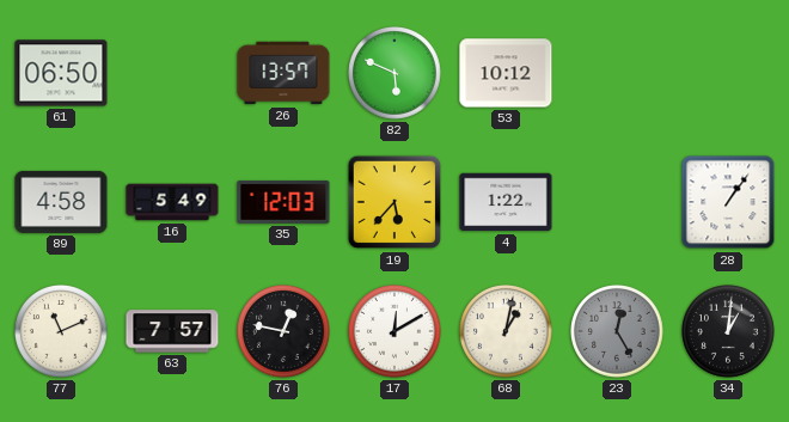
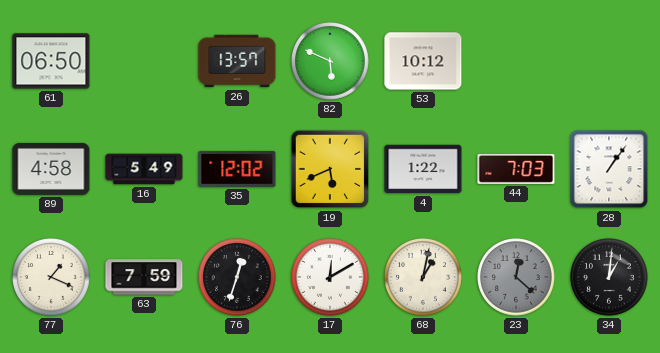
35: 12:03 -> 12:02 (237, 169)
19: 5:37 -> 5:41 (330, 169)
44: none -> 7:03 (516, 169)
77: 11:11 -> 1:19 (52, 278)
63: 7:57 -> 7:59 (144, 277)
76: 12:47 -> 12:33 (238, 278)
23: 12:25 -> 12:22 (517, 278)
